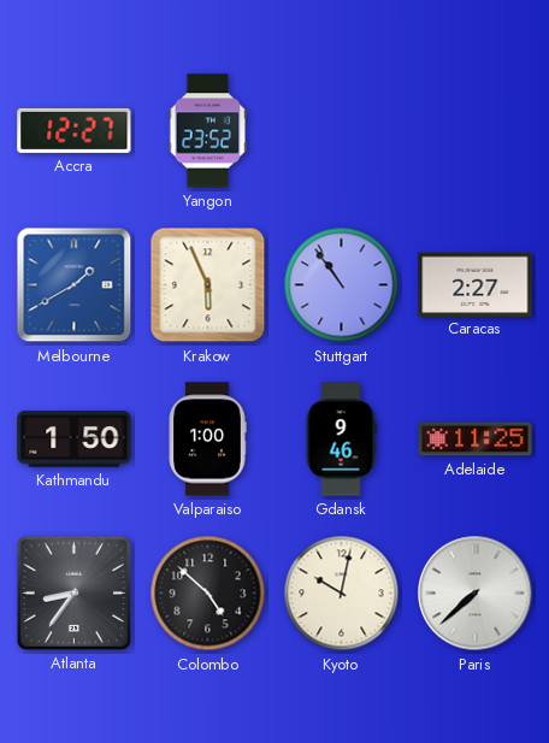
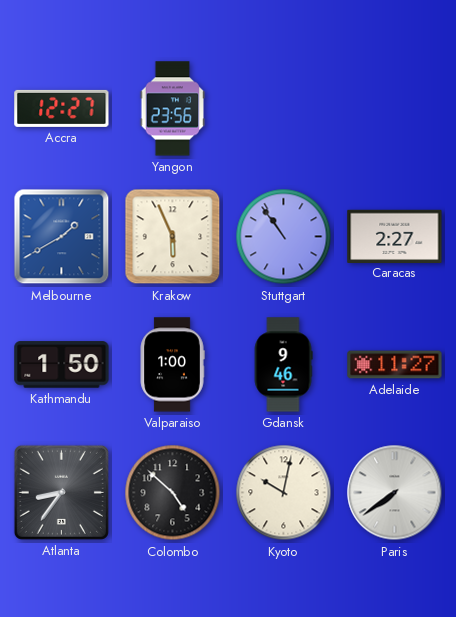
Yangon: 23:52 -> 23:56 (173, 109)
Adelaide: 11:25 -> 11:27 (395, 365)
Paris: 7:38 -> 7:39 (395, 493)
